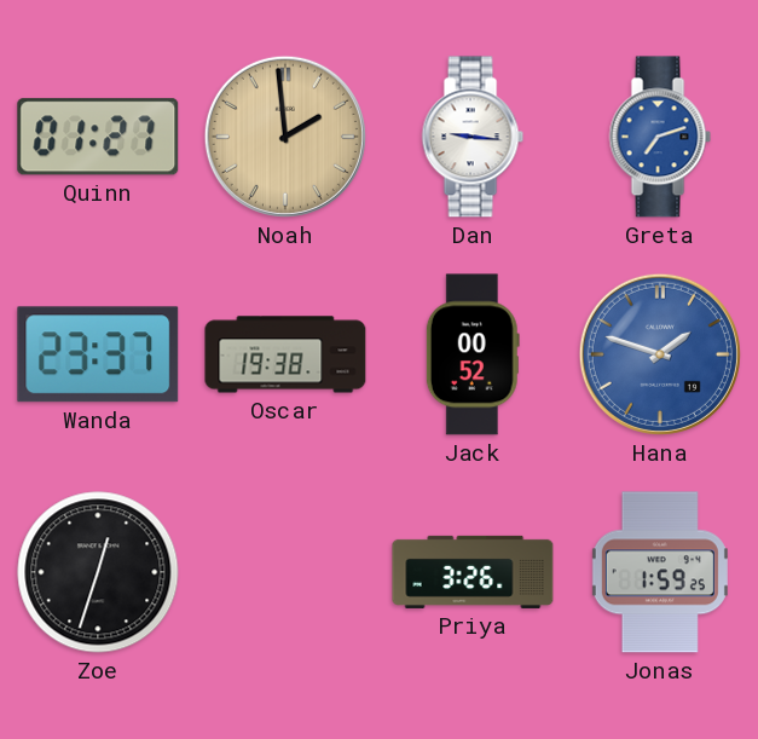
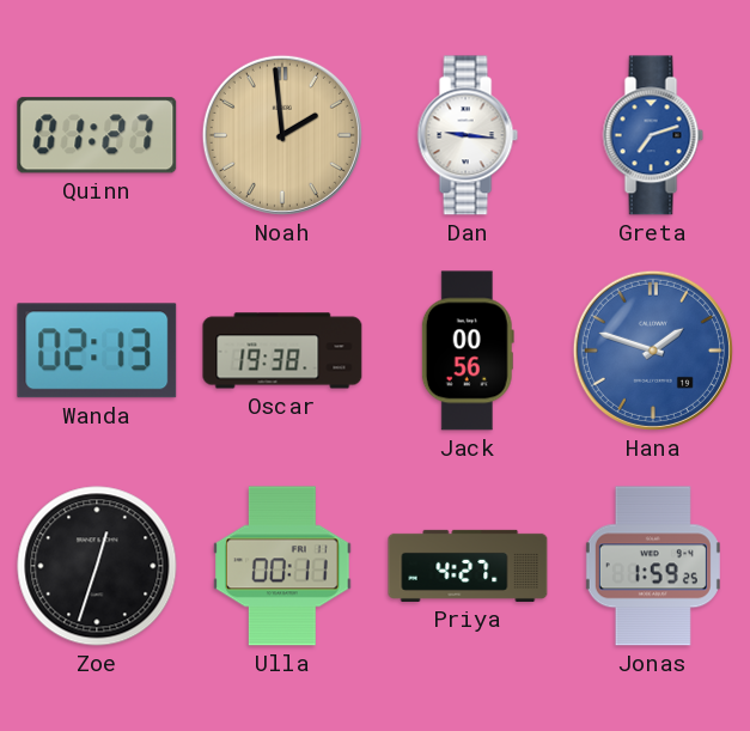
Wanda: 23:37 -> 02:13 (97, 351)
Jack: 00:52 -> 00:56 (468, 351)
Ulla: none -> 00:11 (282, 566)
Priya: 3:26 -> 4:27 (468, 566)
